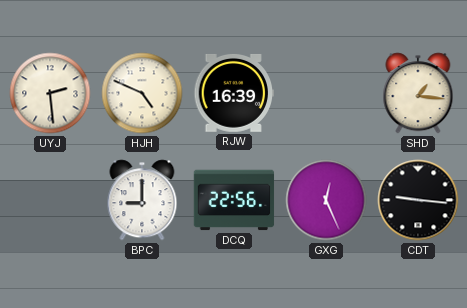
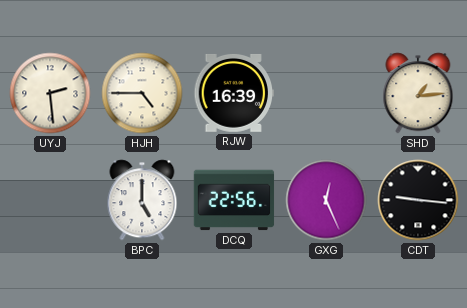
HJH: 4:49 -> 4:45 (142, 93)
SHD: 1:16 -> 1:14 (418, 93)
BPC: 9:00 -> 5:00 (142, 200)
